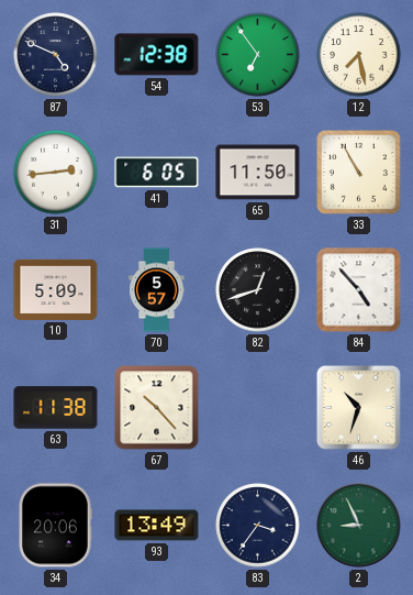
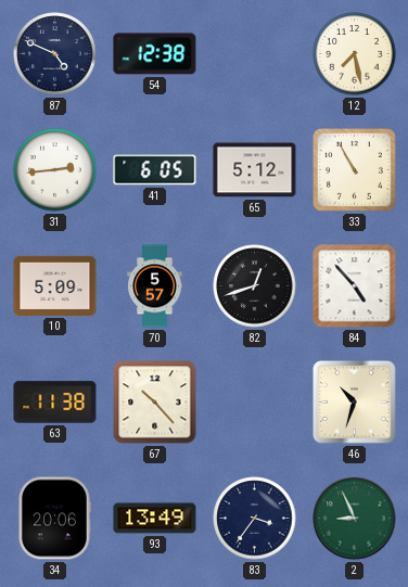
53: 6:54 -> none (258, 55)
65: 11:50 -> 5:12 (255, 170)
